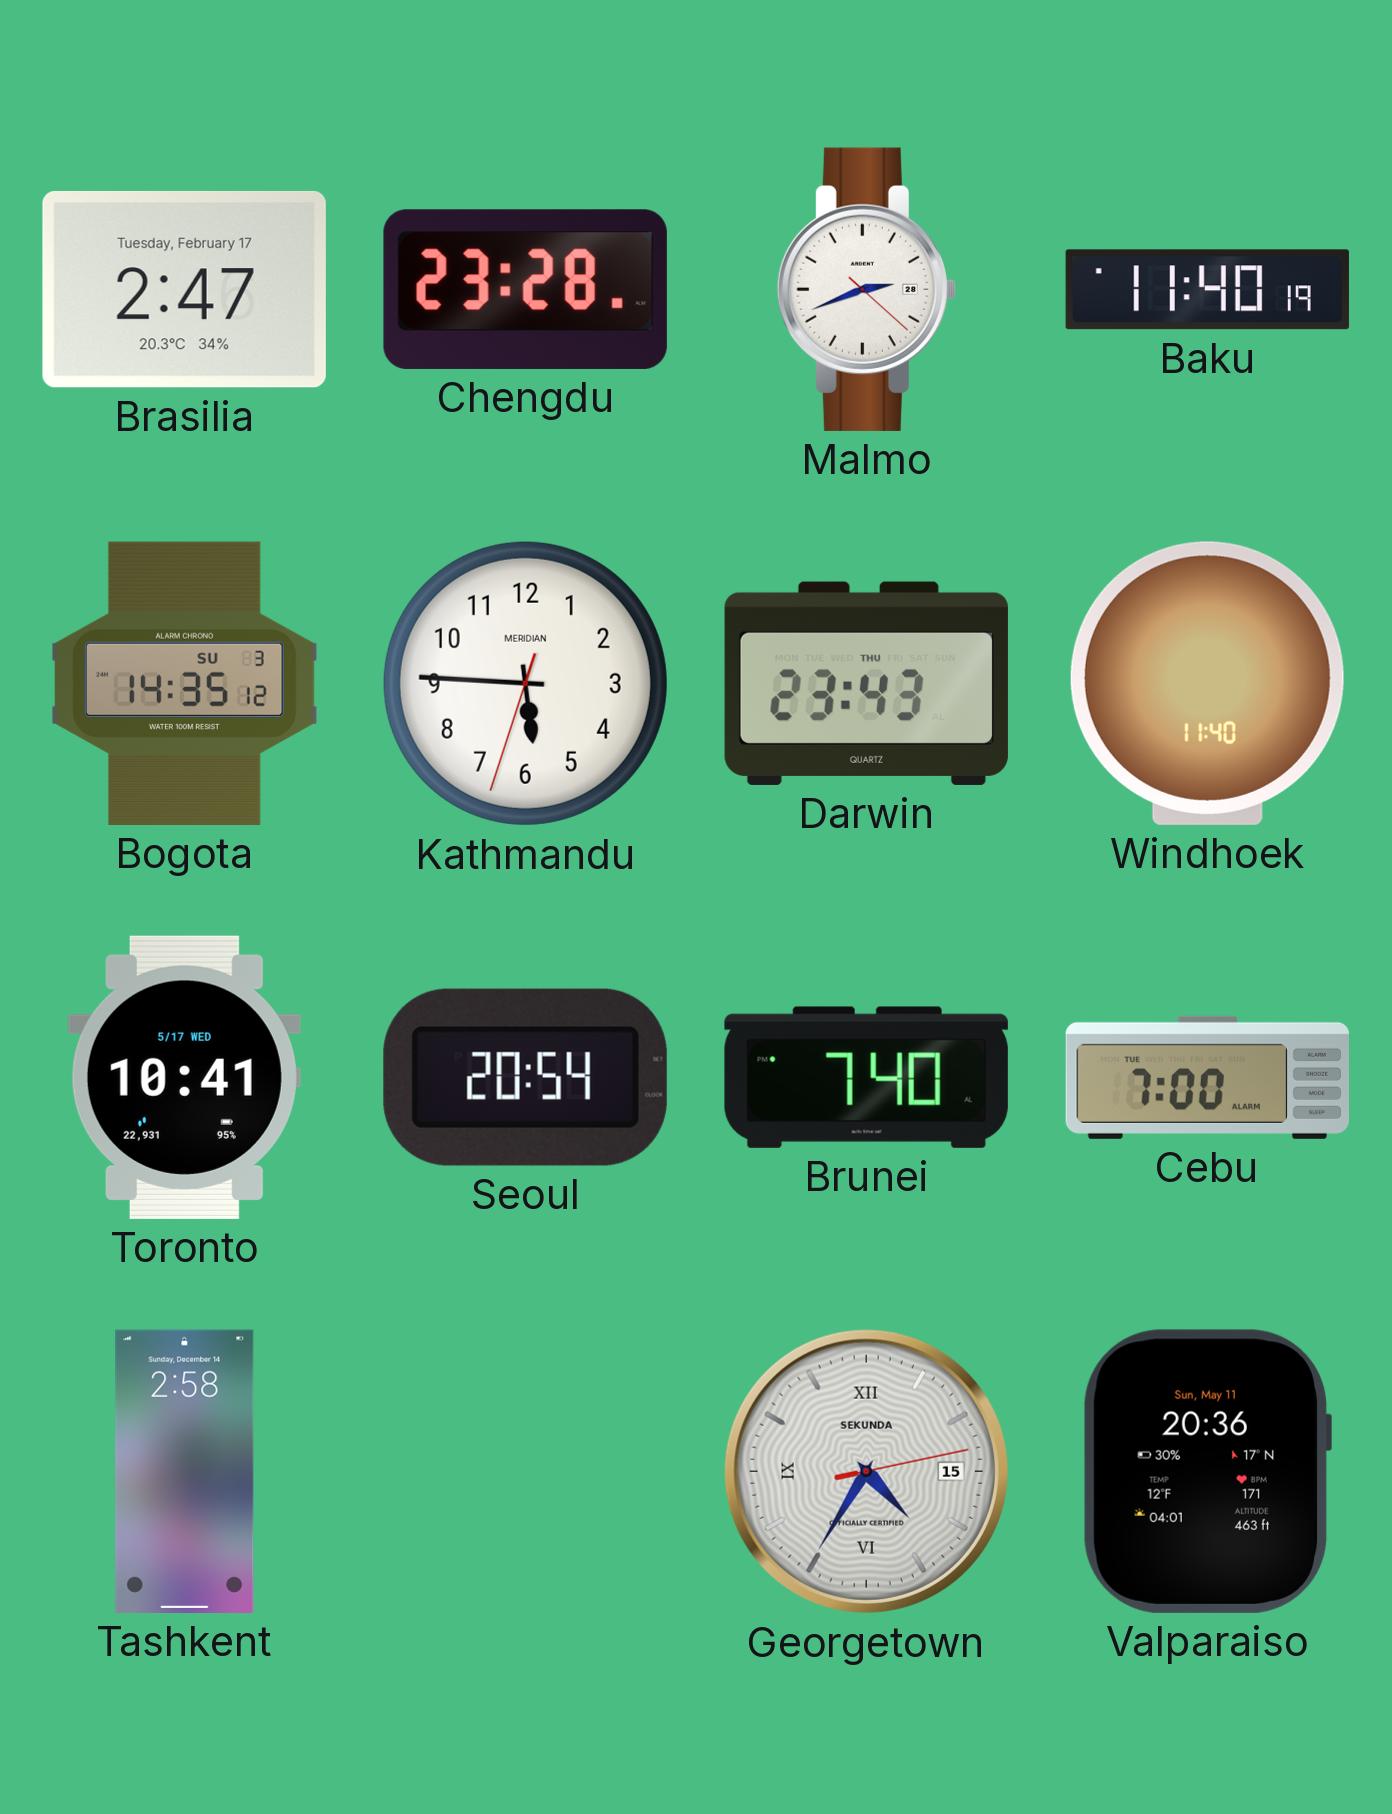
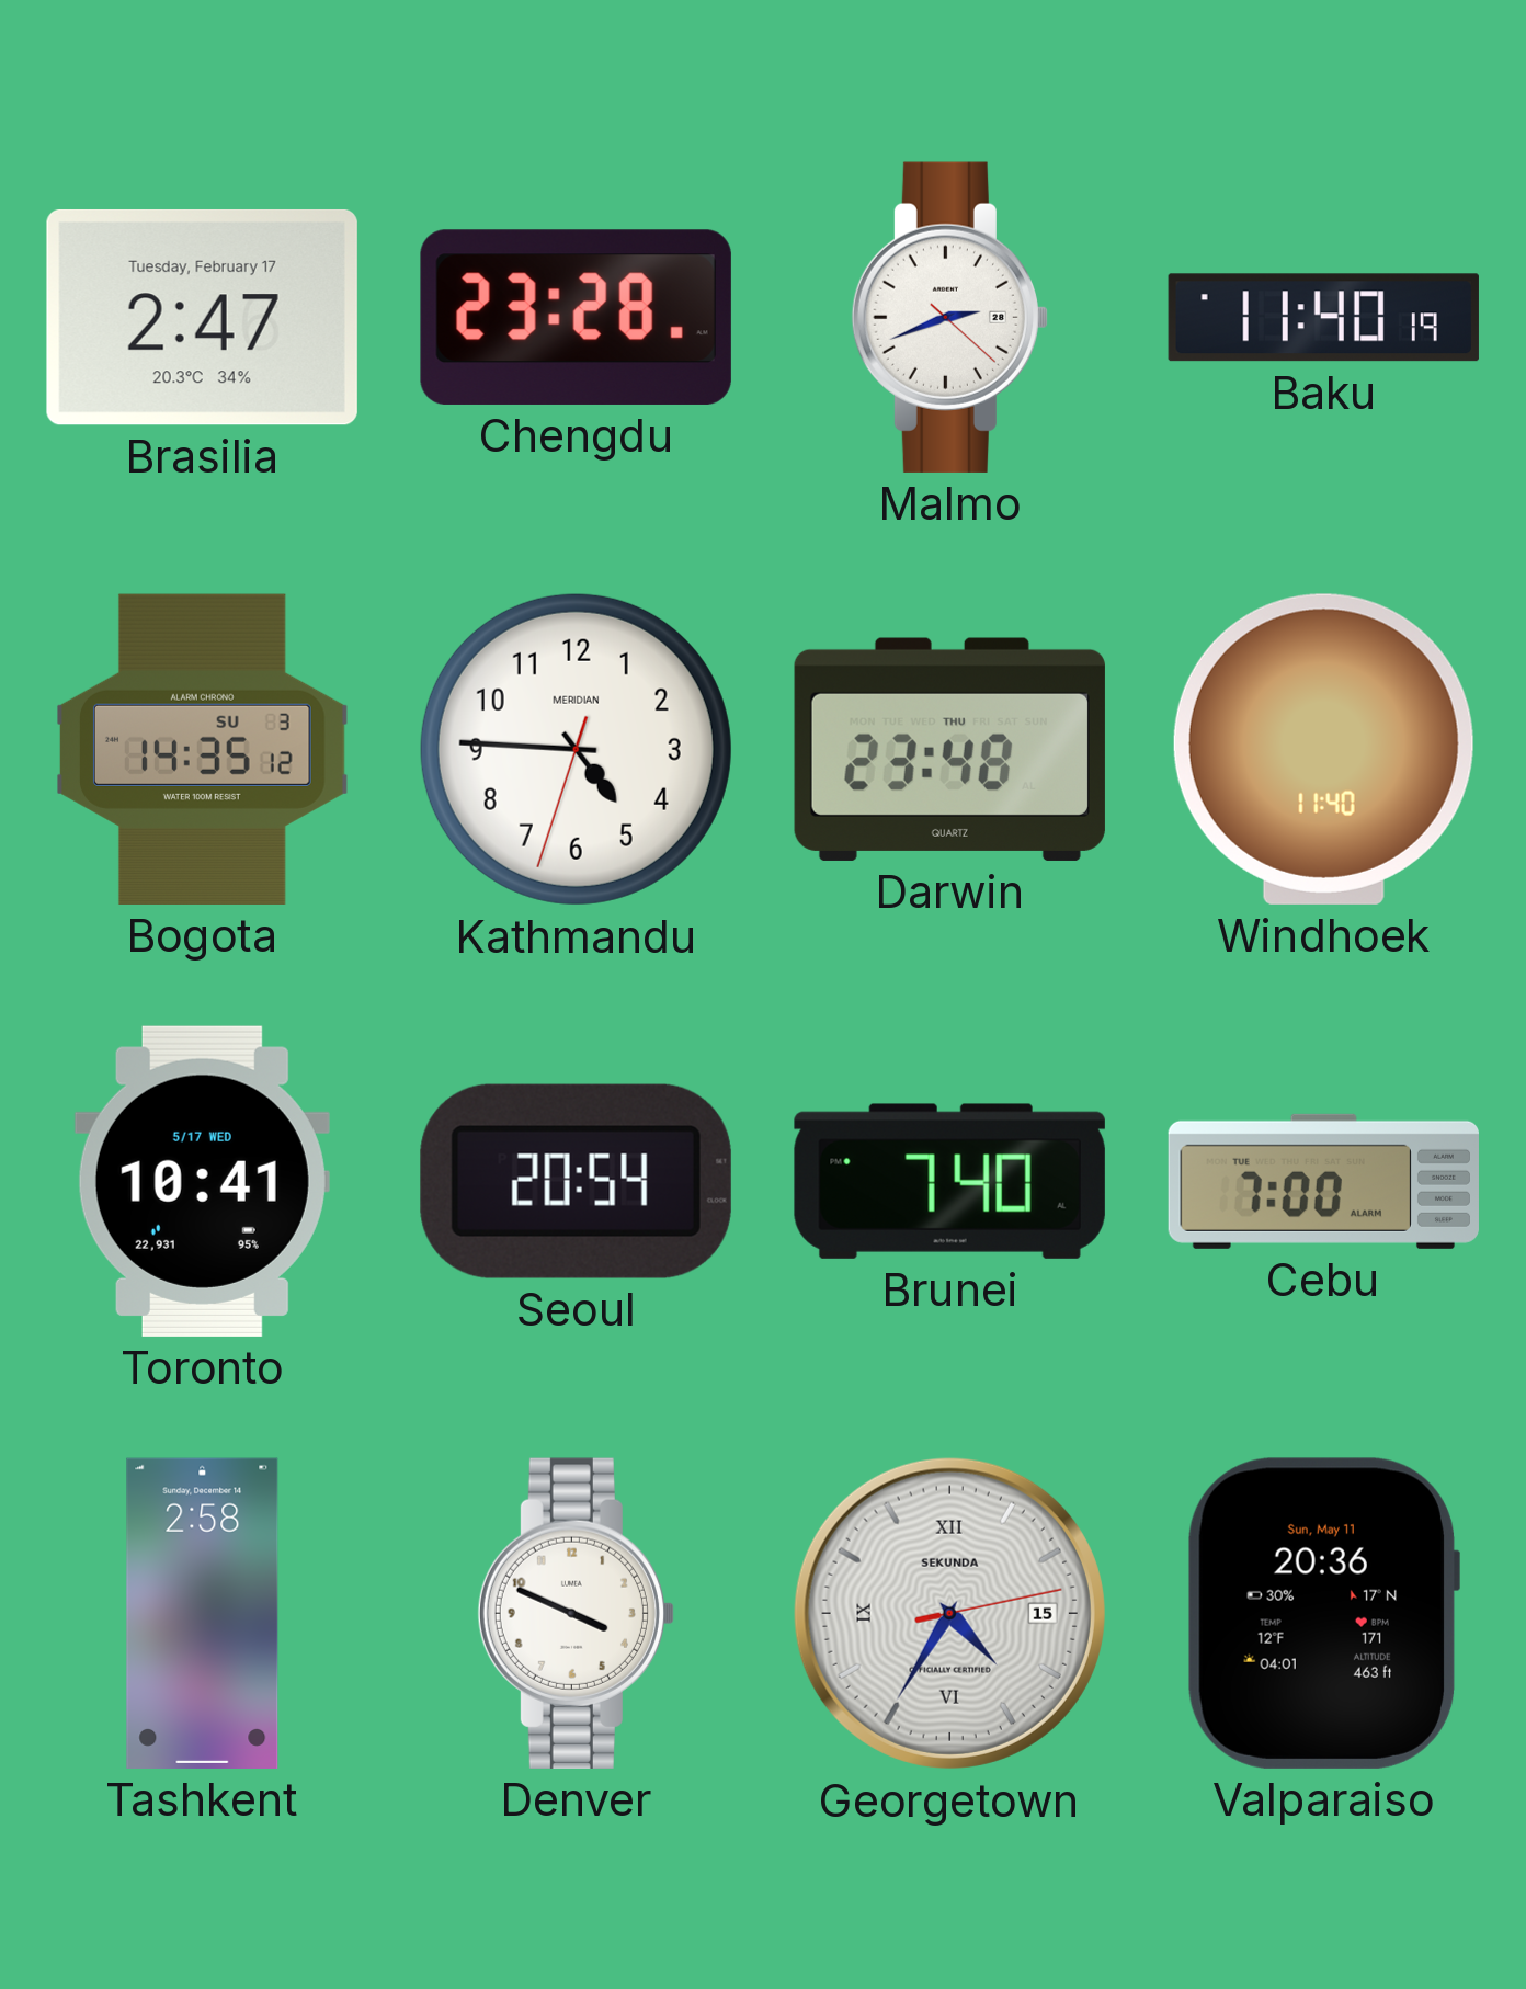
Kathmandu: 5:45 -> 4:45 (576, 749)
Darwin: 23:43 -> 23:48 (949, 749)
Denver: none -> 3:49 (576, 1613)
